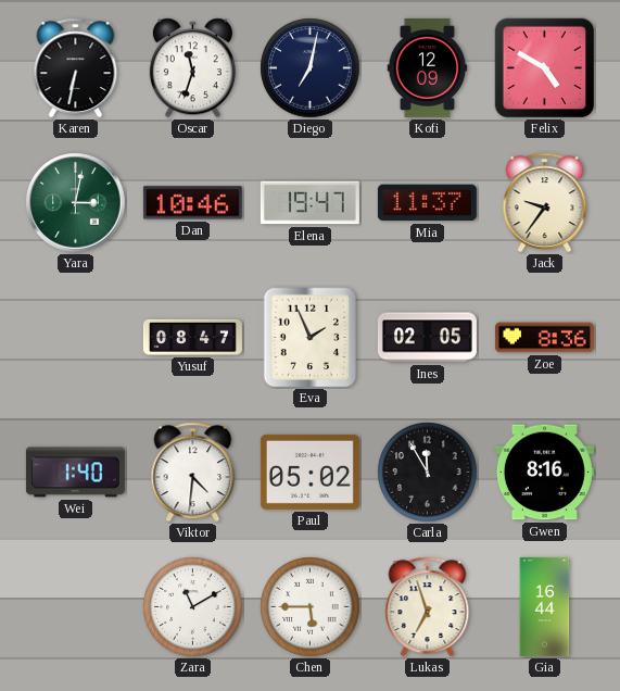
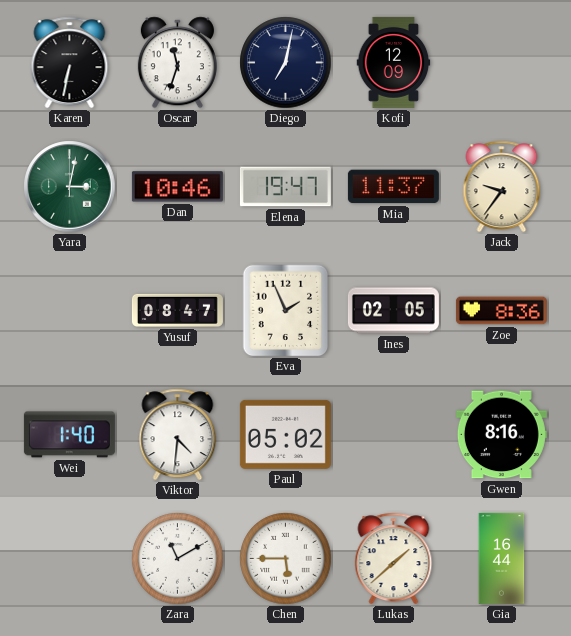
Felix: 4:50 -> none (545, 68)
Carla: 11:55 -> none (428, 473)
Lukas: 6:57 -> 1:38 (394, 559)
